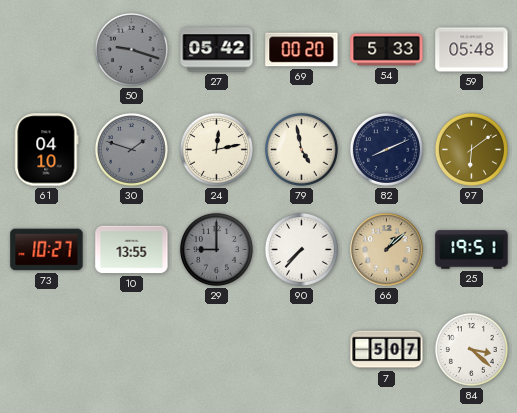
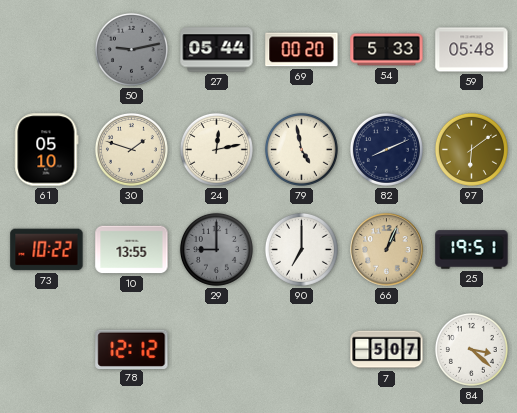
50: 9:18 -> 9:13 (131, 49)
27: 05:42 -> 05:44 (217, 50)
61: 04:10 -> 05:10 (47, 150)
30 dial: grey -> cream (131, 149)
73: 10:27 -> 10:22 (47, 250)
90: 7:37 -> 7:00 (301, 249)
66: 1:08 -> 1:04 (387, 250)
78: none -> 12:12 (132, 349)
